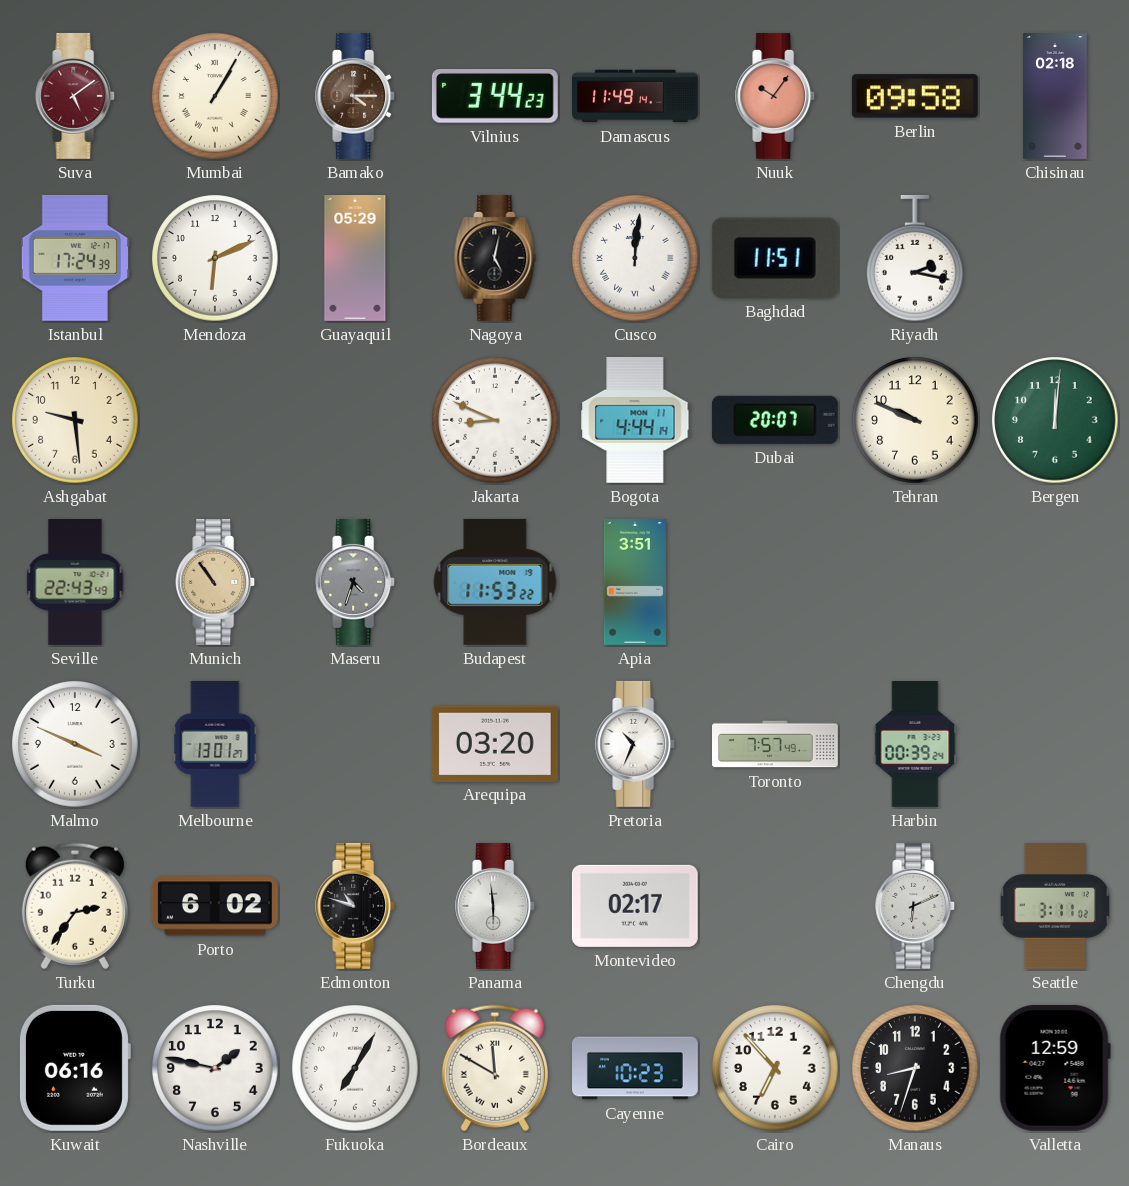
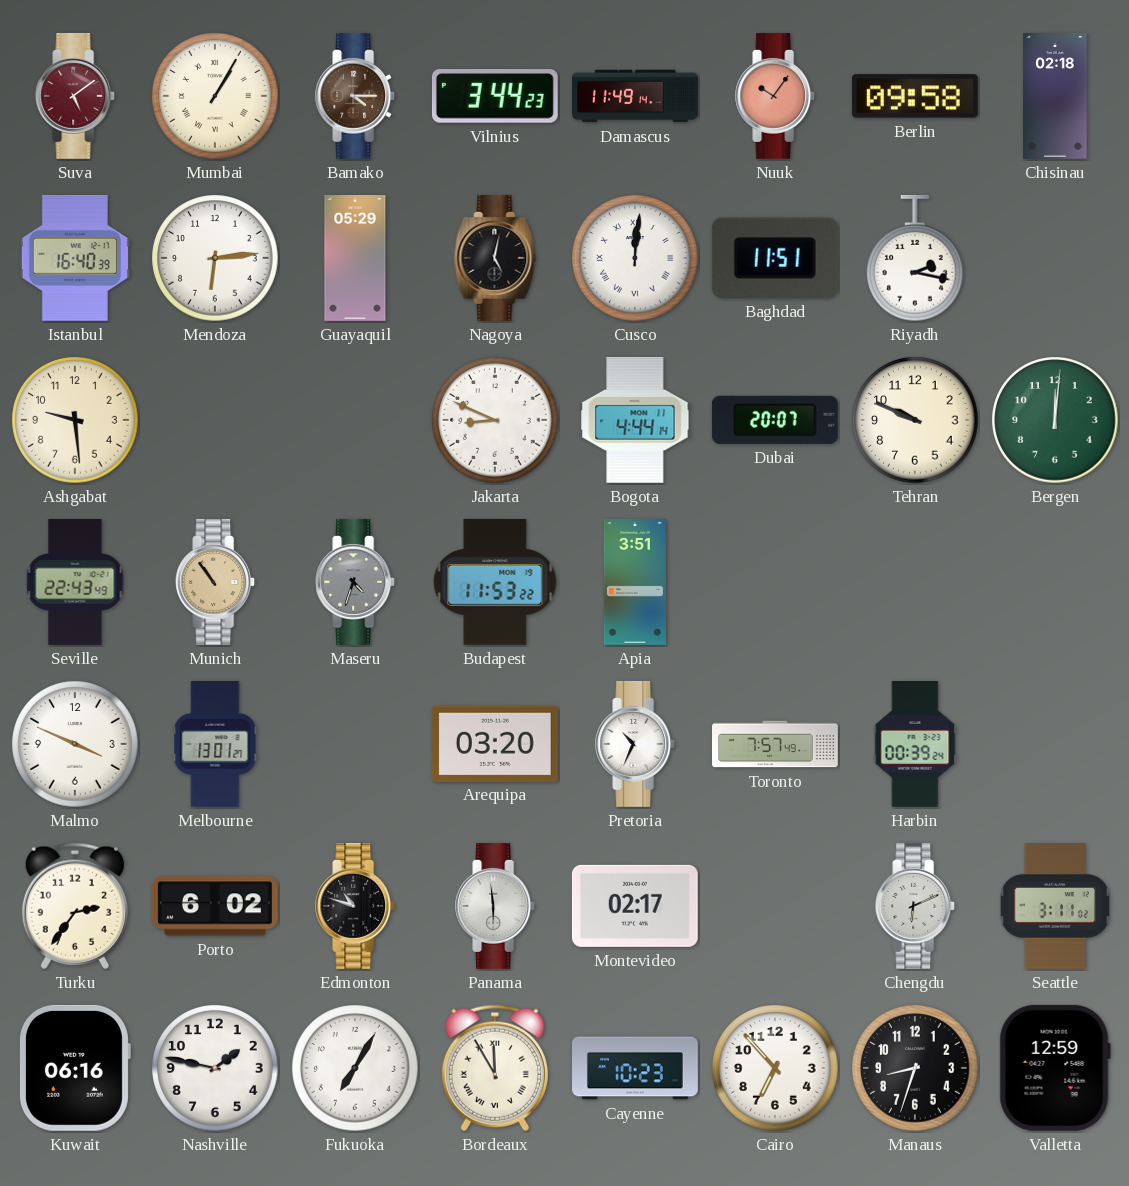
Istanbul: 17:24 -> 16:40 (75, 258)
Mendoza: 6:11 -> 6:14 (215, 258)
Bordeaux: 11:50 -> 11:55 (495, 1068)
